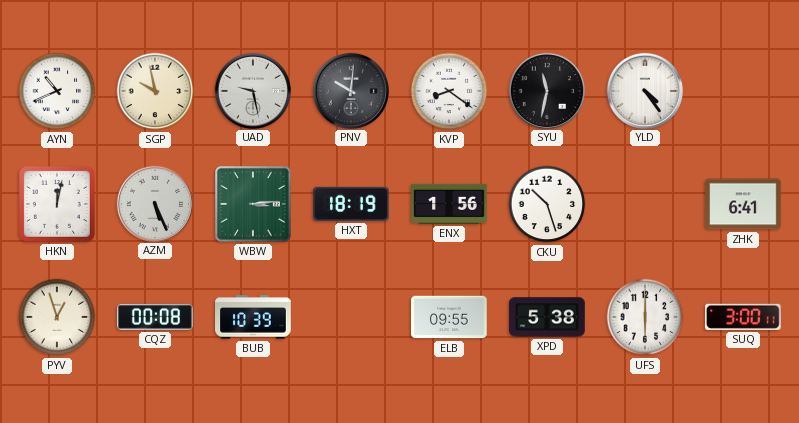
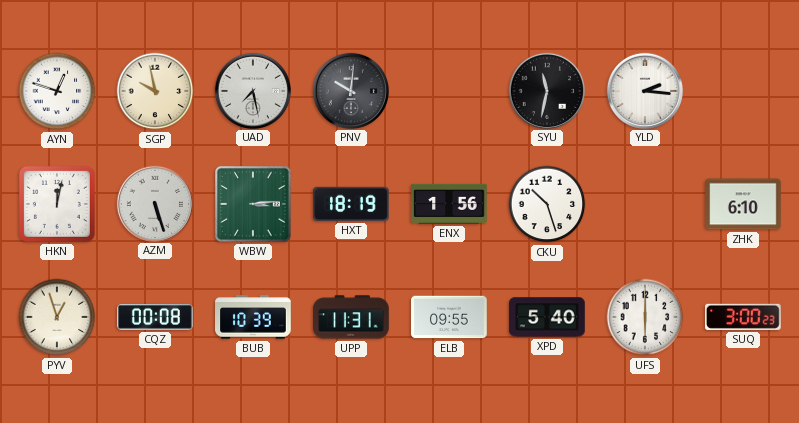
AYN: 10:41 -> 12:48 (57, 91)
UAD: 9:28 -> 7:28 (252, 90)
KVP: 8:21 -> none (449, 91)
YLD: 4:24 -> 2:16 (644, 90)
AZM: 5:26 -> 5:27 (154, 203)
ZHK: 6:41 -> 6:10 (743, 204)
UPP: none -> 11:31 (351, 317)
XPD: 5:38 -> 5:40 (547, 317)
SUQ: 3:00:11 -> 3:00:23 (744, 317)
